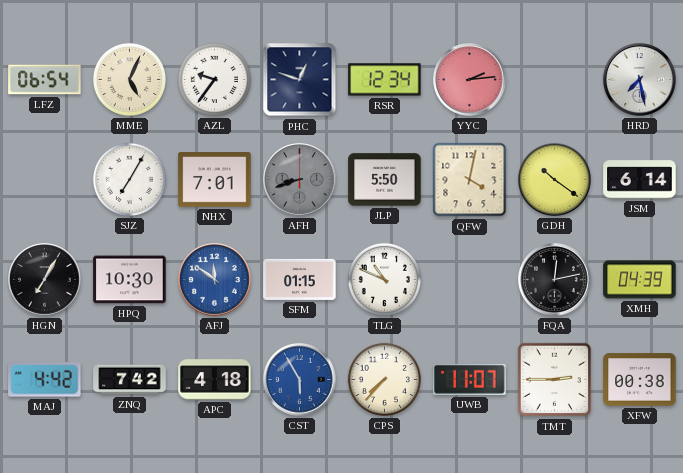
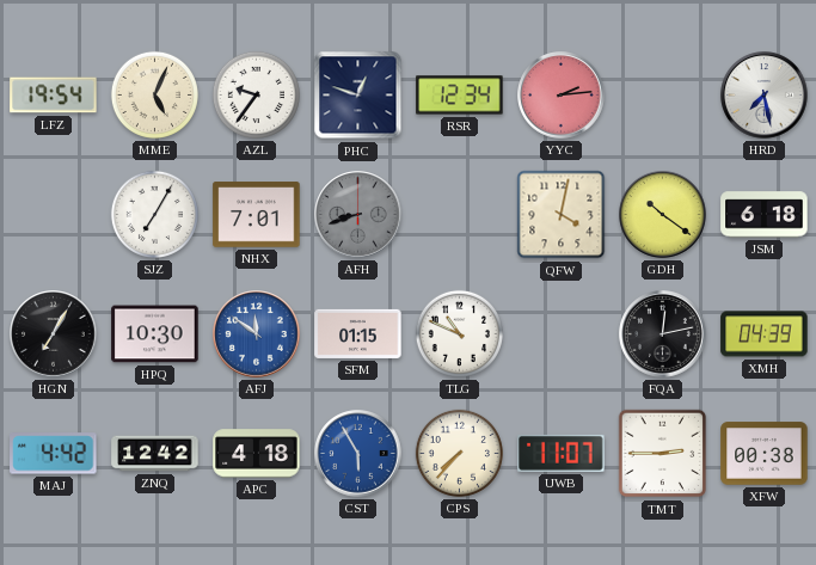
LFZ: 06:54 -> 19:54 (54, 96)
JLP: 5:50 -> none (385, 180)
JSM: 6:14 -> 6:18 (765, 215)
ZNQ: 7:42 -> 12:42 (155, 454)
